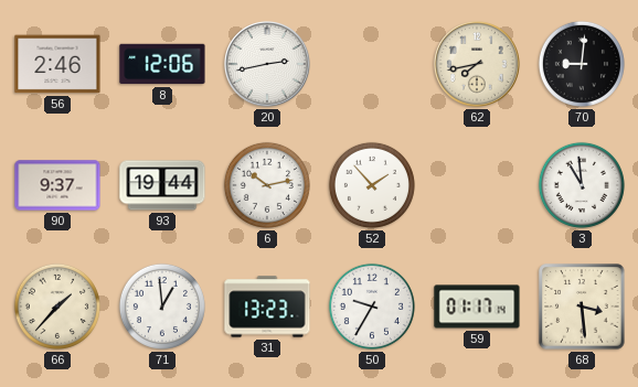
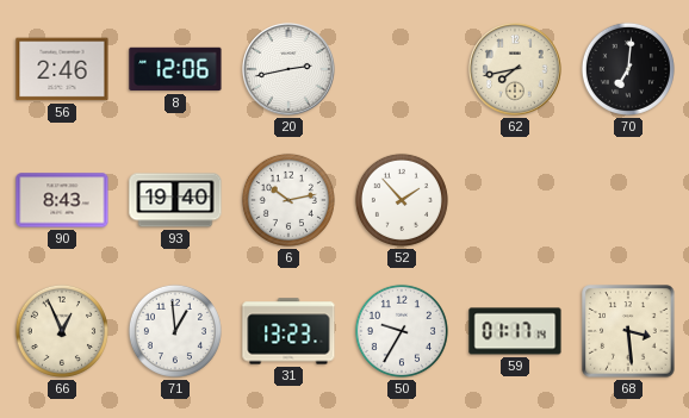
70: 9:01 -> 7:01 (628, 69)
90: 9:37 -> 8:43 (62, 200)
93: 19:44 -> 19:40 (175, 200)
3: 10:59 -> none (582, 185)
66: 1:37 -> 12:56 (62, 331)
